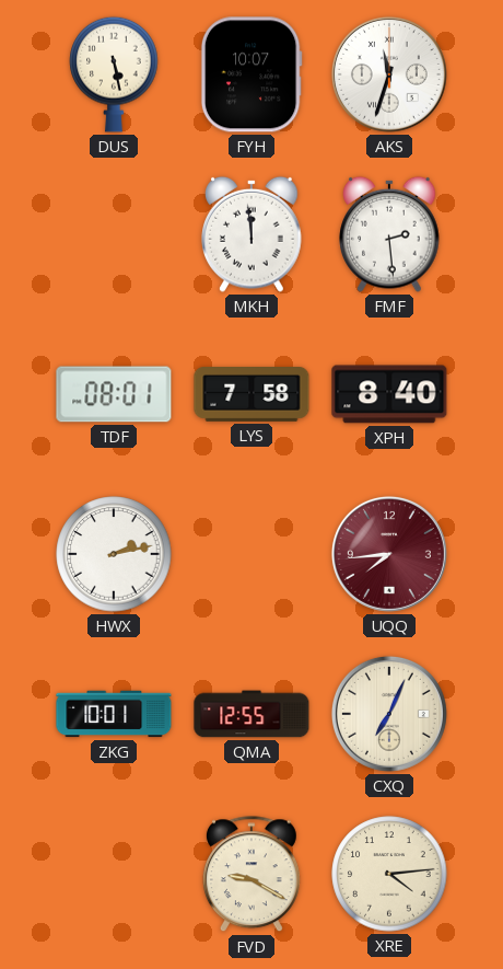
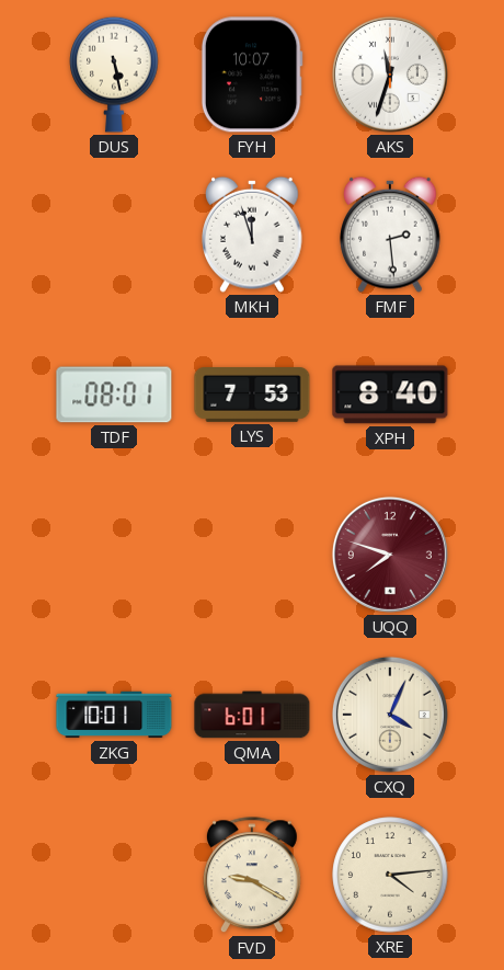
MKH: 11:59 -> 11:57 (252, 235)
LYS: 7:58 -> 7:53 (252, 396)
HWX: 2:13 -> none (114, 554)
UQQ: 7:44 -> 7:48 (390, 555)
QMA: 12:55 -> 6:01 (252, 715)
CXQ: 7:04 -> 4:04 (390, 715)
